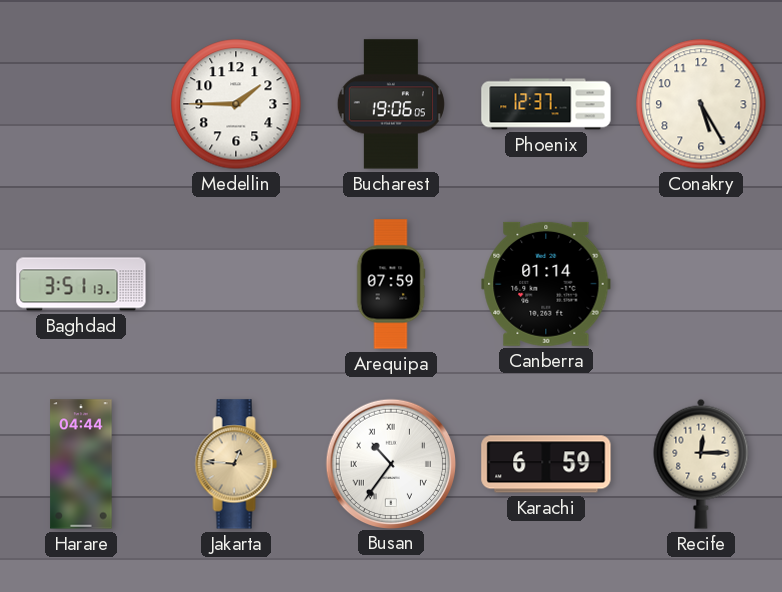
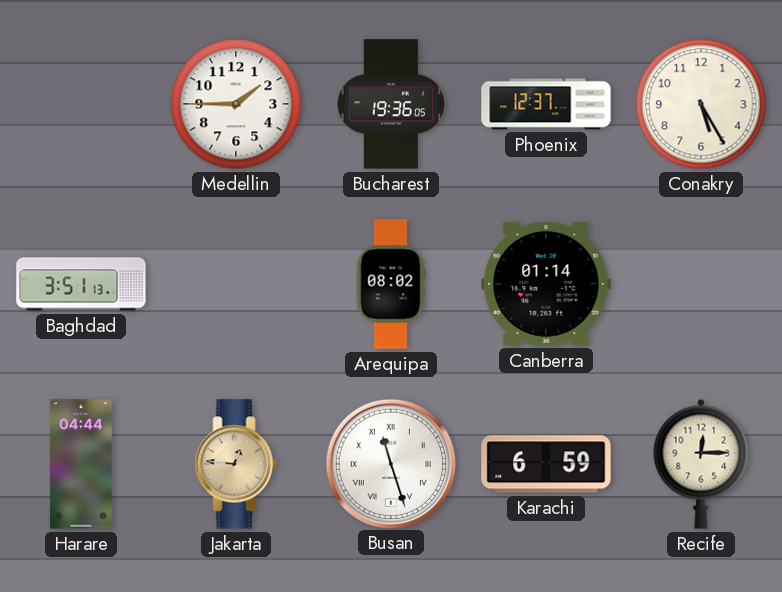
Bucharest: 19:06 -> 19:36 (390, 104)
Arequipa: 07:59 -> 08:02 (391, 284)
Busan: 10:36 -> 11:27 (390, 463)
